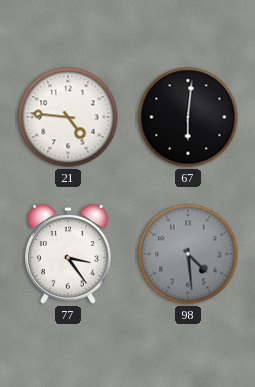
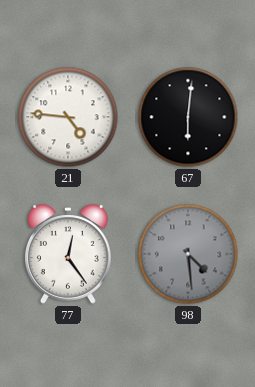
77: 3:24 -> 12:24 (68, 254)
